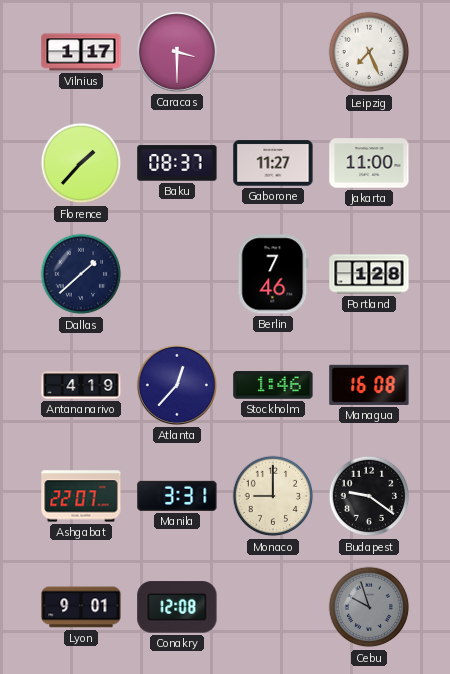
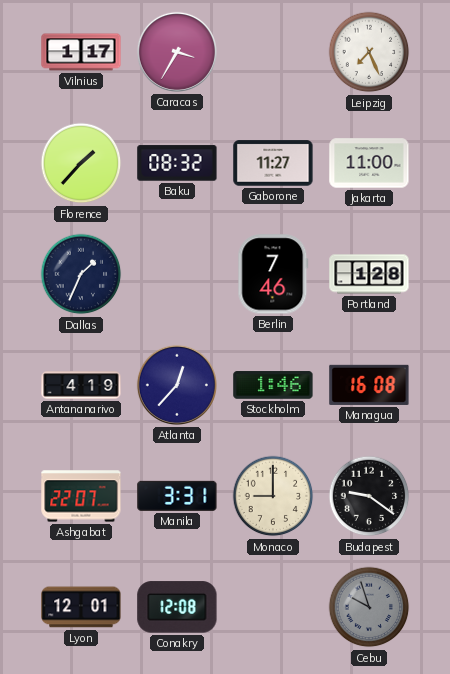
Caracas: 3:30 -> 3:35 (177, 52)
Baku: 08:37 -> 08:32 (177, 163)
Dallas: 1:38 -> 1:34 (81, 274)
Lyon: 9:01 -> 12:01 (81, 607)
